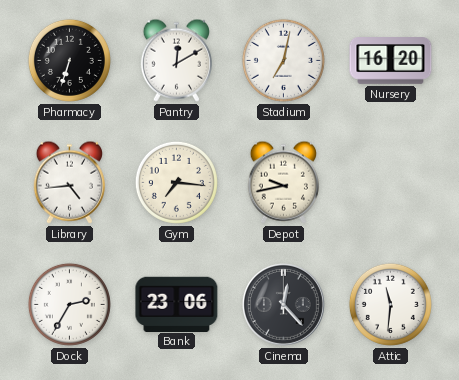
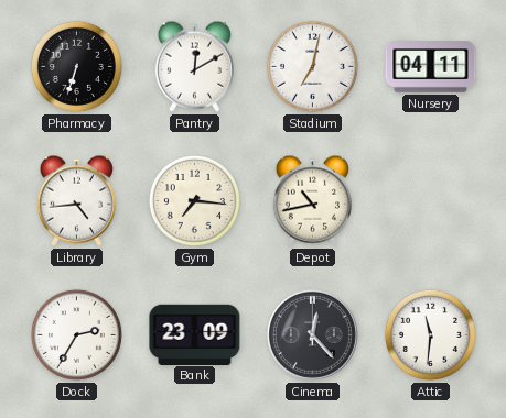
Nursery: 16:20 -> 04:11 (431, 67)
Depot: 9:43 -> 10:43 (312, 200)
Bank: 23:06 -> 23:09 (195, 334)
